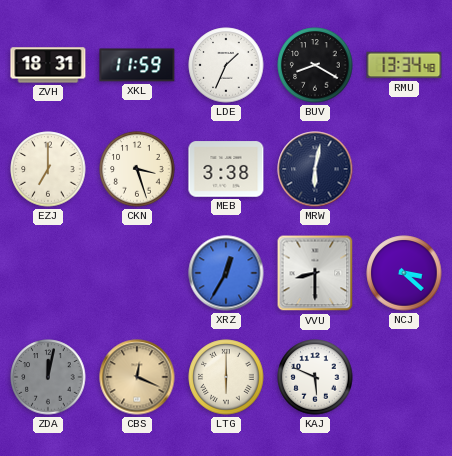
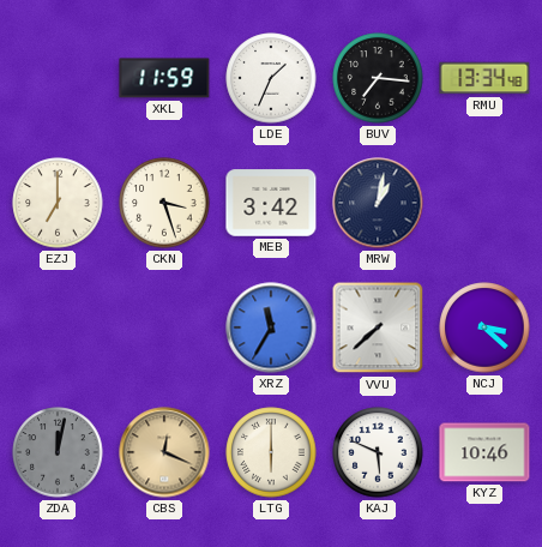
ZVH: 18:31 -> none (48, 65)
BUV: 8:20 -> 7:16 (378, 78)
MEB: 3:38 -> 3:42 (271, 203)
MRW: 6:02 -> 1:02 (378, 203)
XRZ: 12:35 -> 11:35 (271, 327)
VVU: 8:30 -> 7:38 (378, 327)
KYZ: none -> 10:46 (484, 452)
